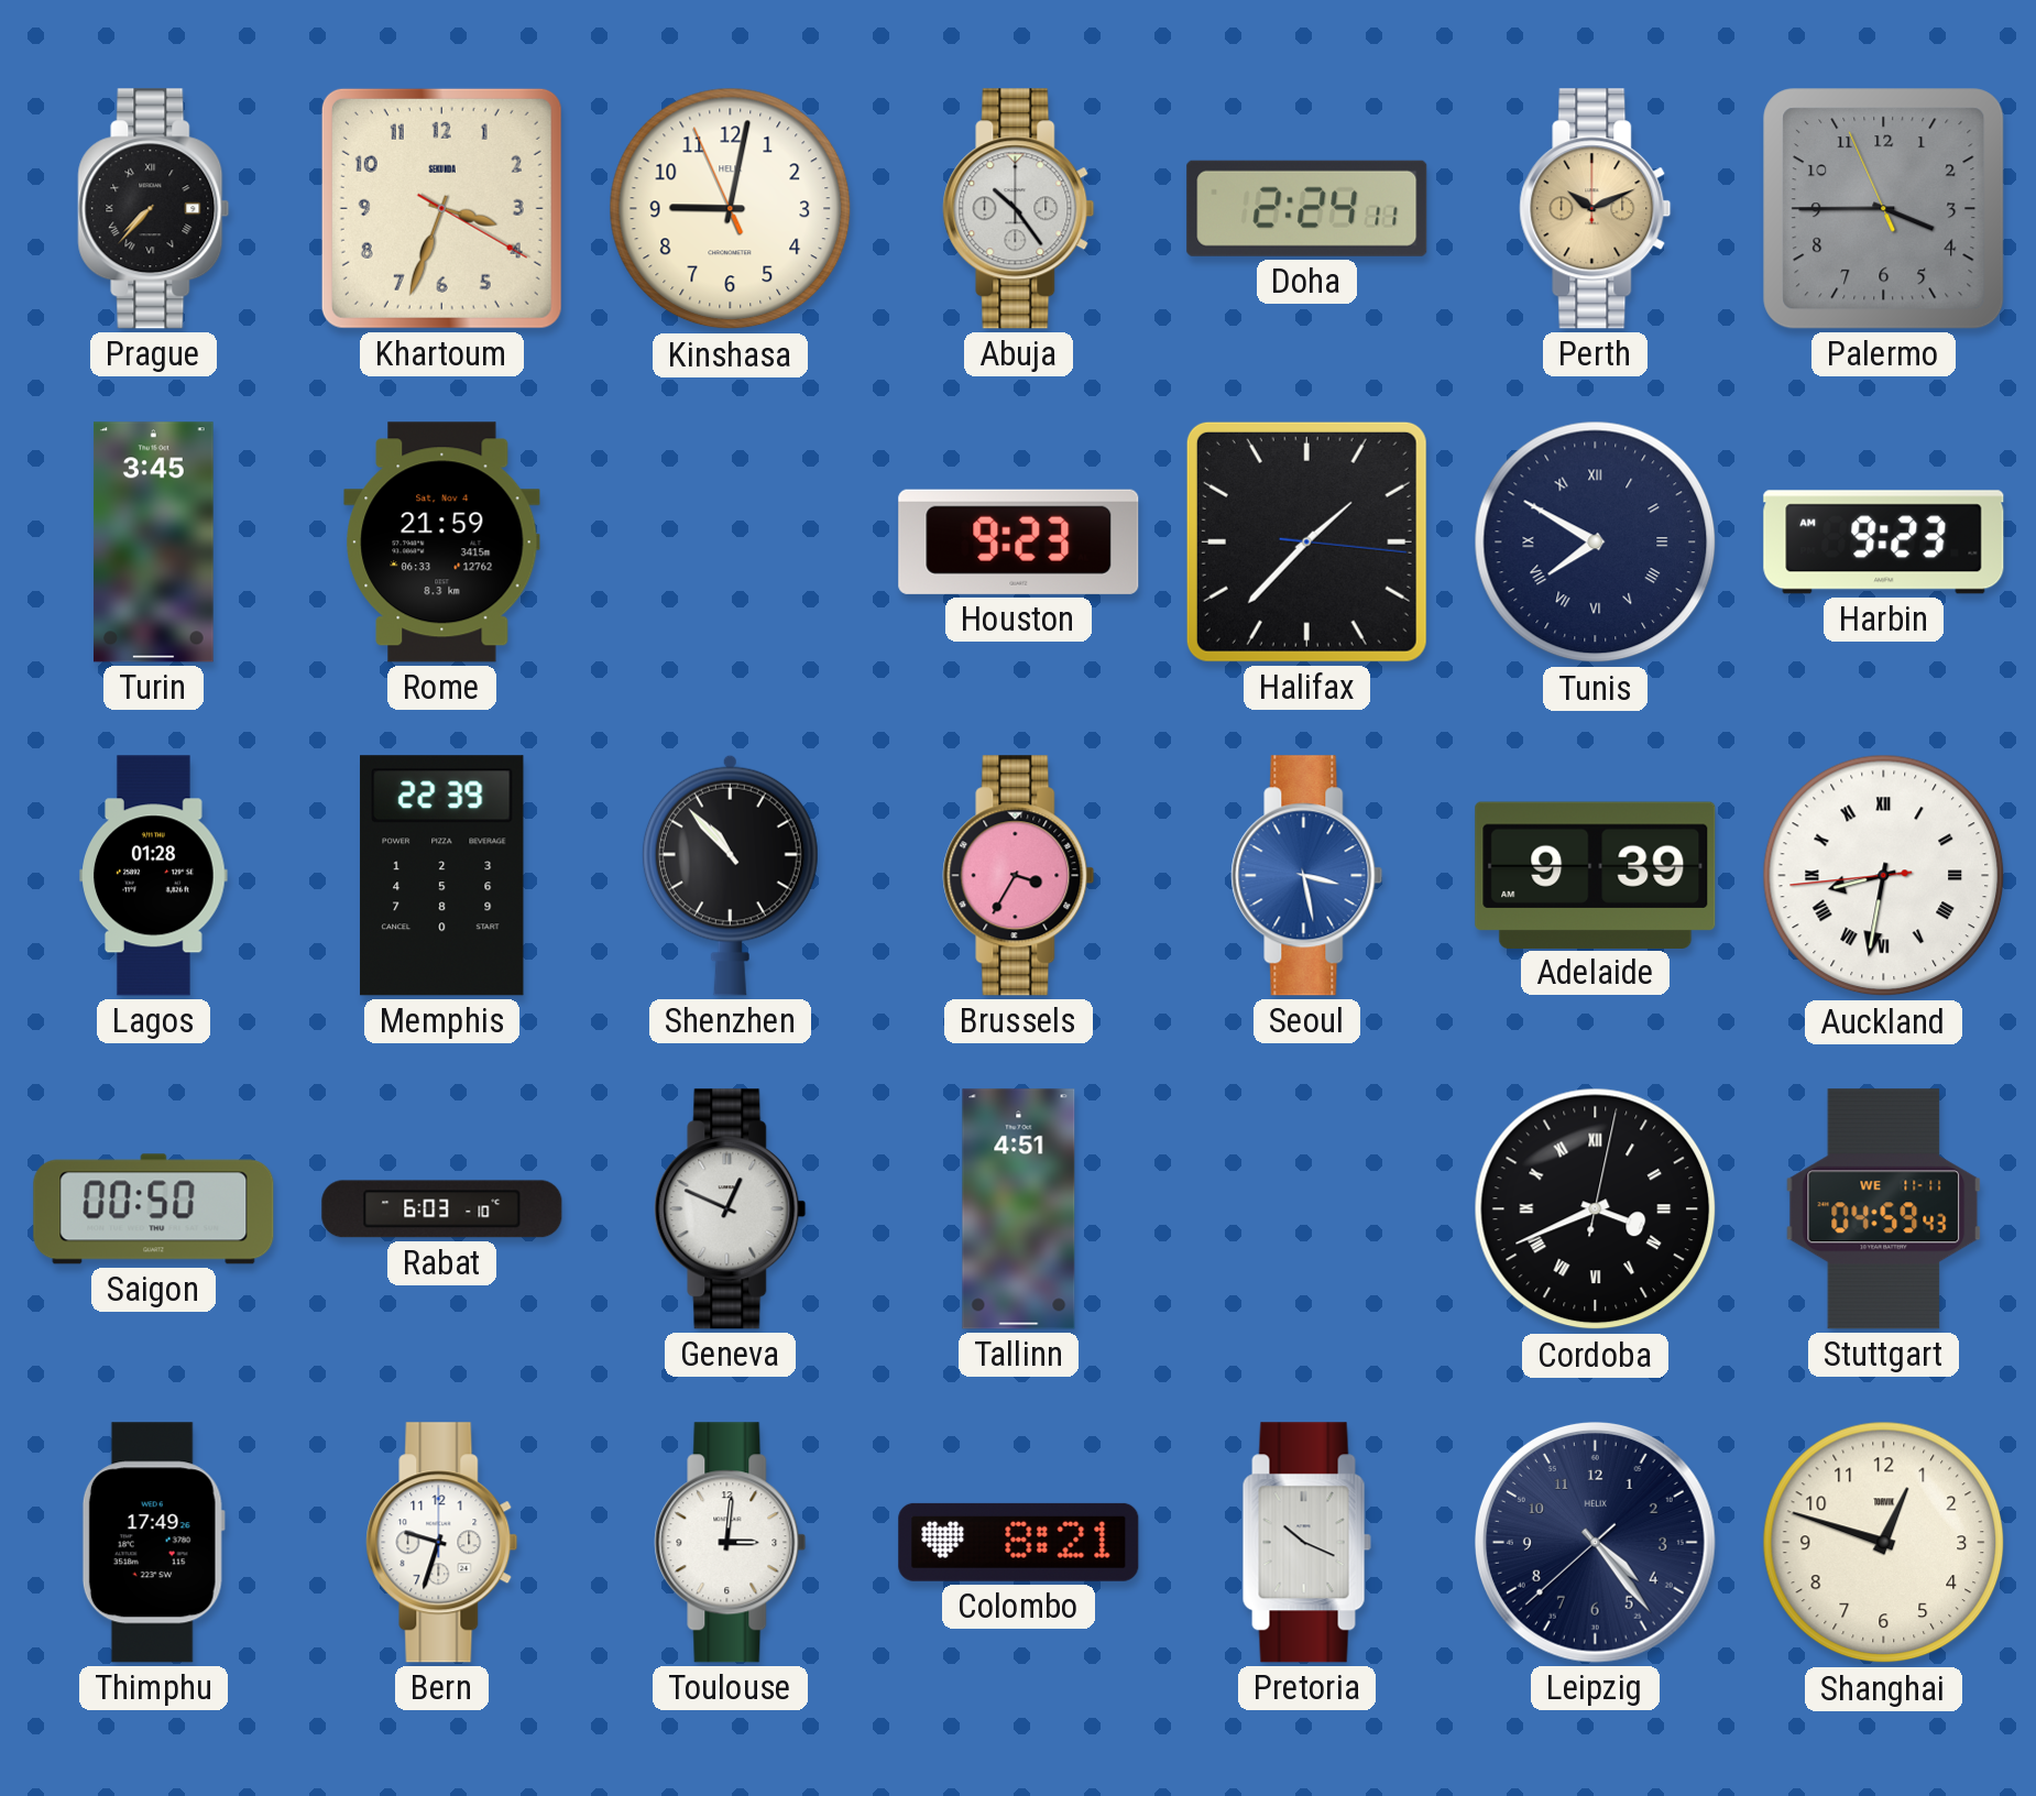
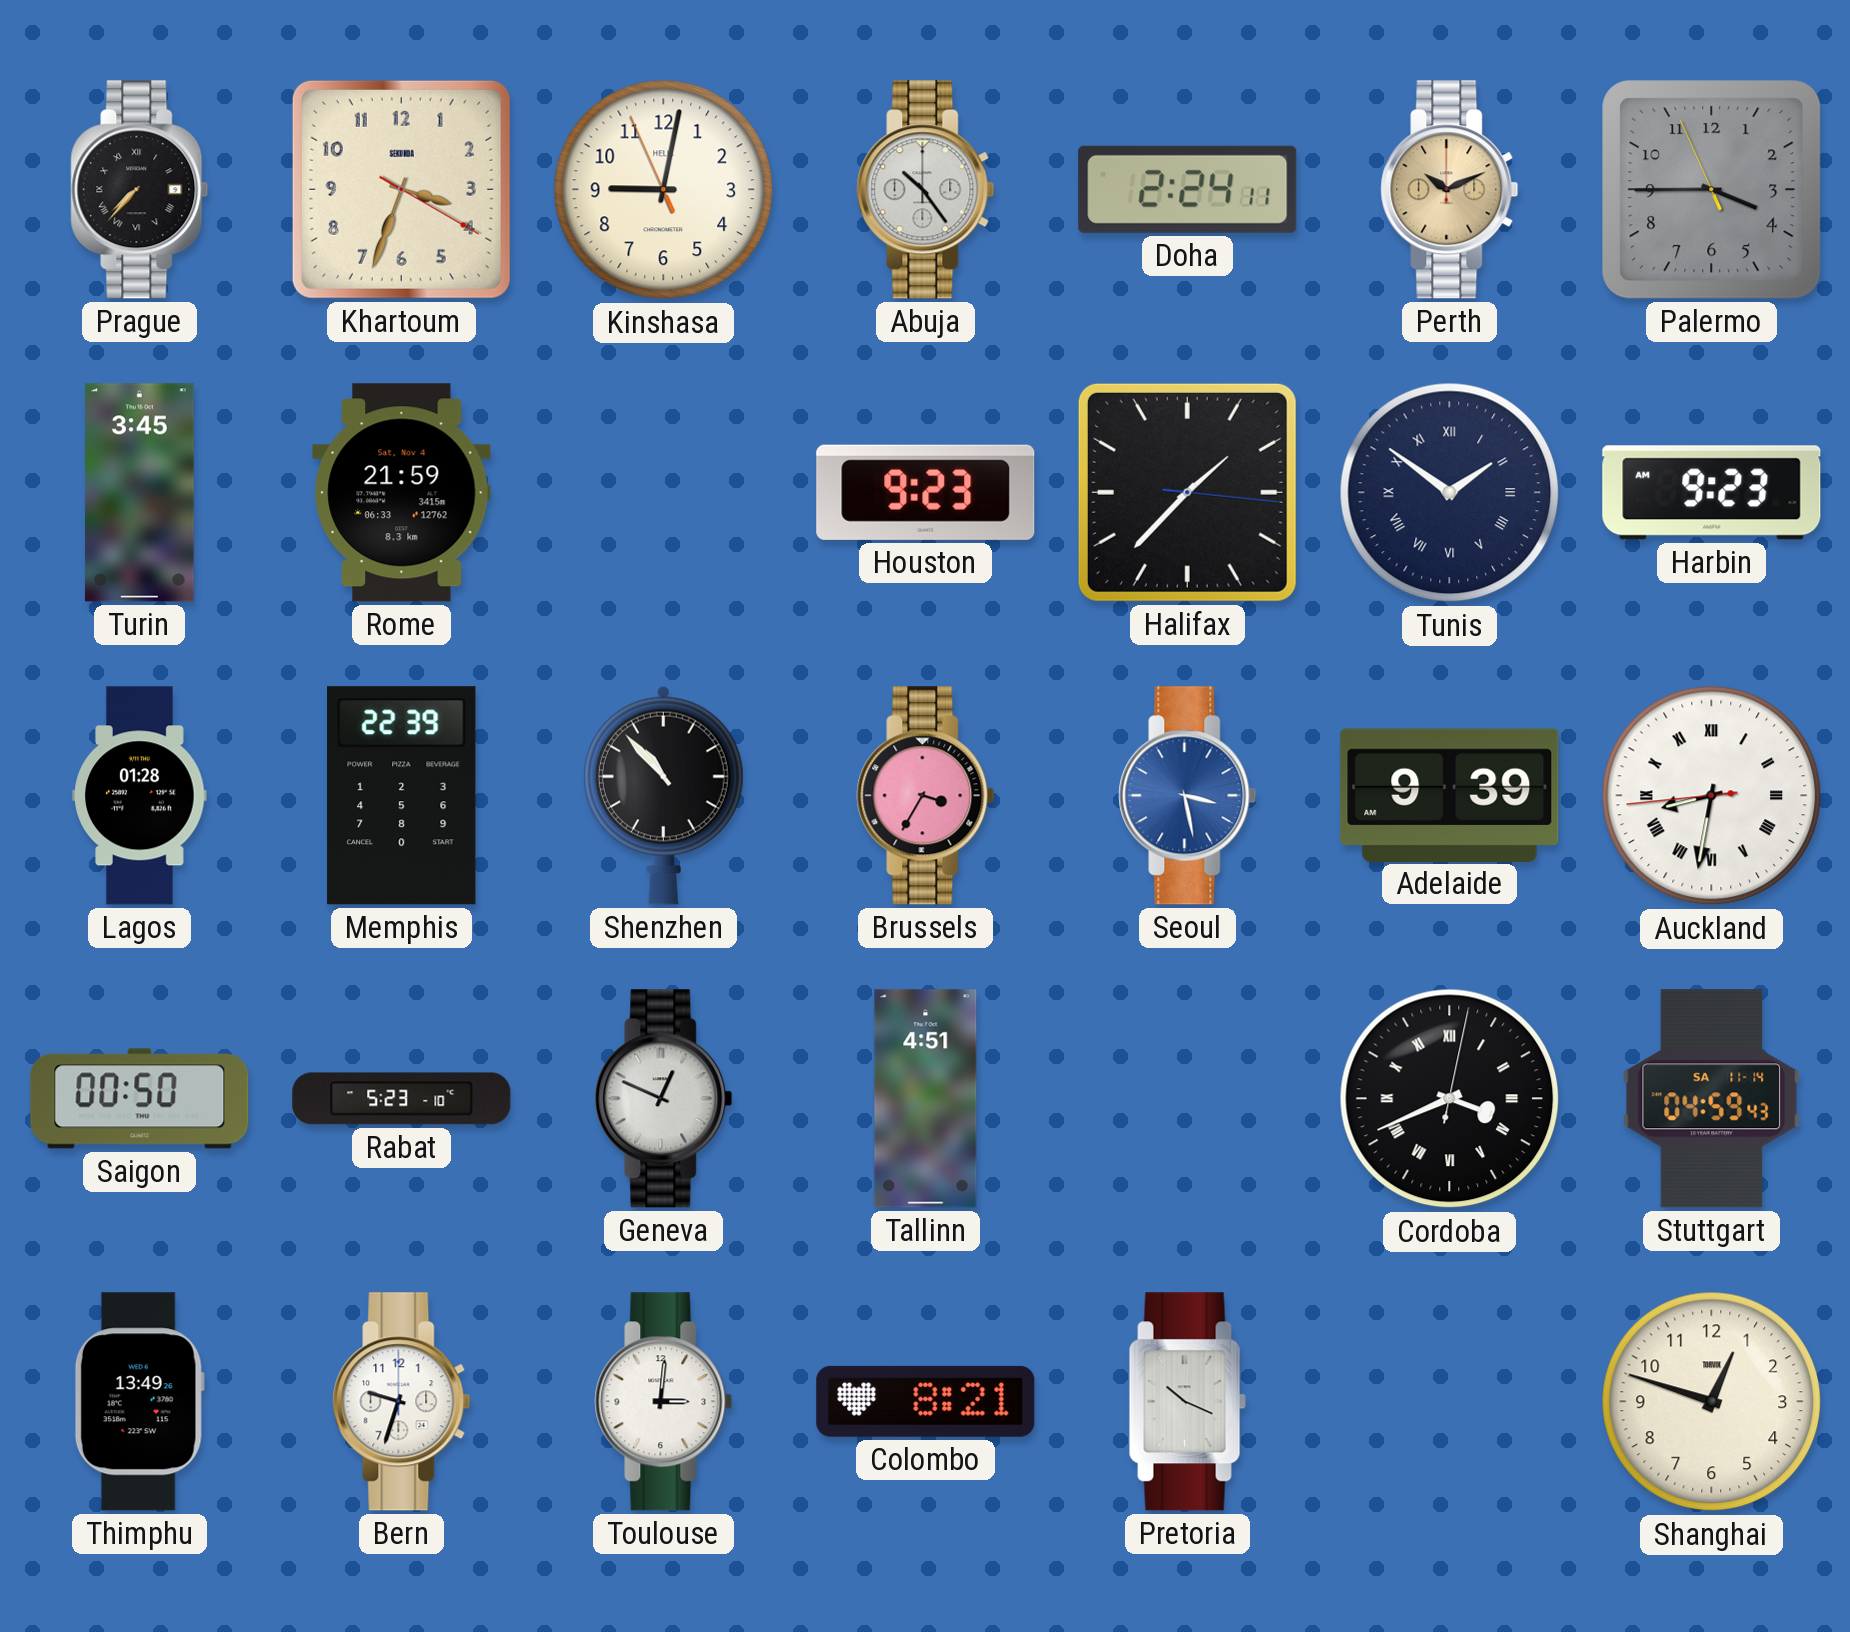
Tunis: 7:50 -> 1:51 (1450, 493)
Rabat: 6:03 -> 5:23 (402, 1099)
Stuttgart date: WE 11-11 -> SA 11-14 (1712, 1099)
Thimphu: 17:49 -> 13:49 (139, 1402)
Leipzig: 4:23 -> none (1595, 1542)
